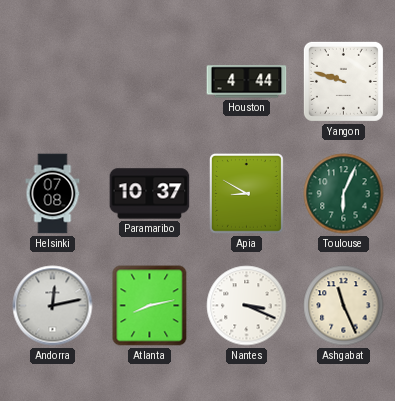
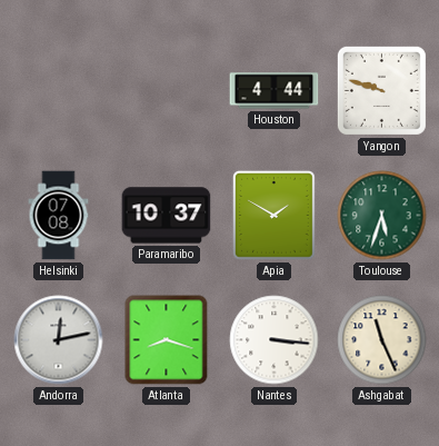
Apia: 8:50 -> 1:50 (273, 216)
Toulouse: 6:04 -> 5:33 (382, 216)
Atlanta: 8:13 -> 8:18 (167, 340)
Nantes: 3:19 -> 3:16 (275, 340)
